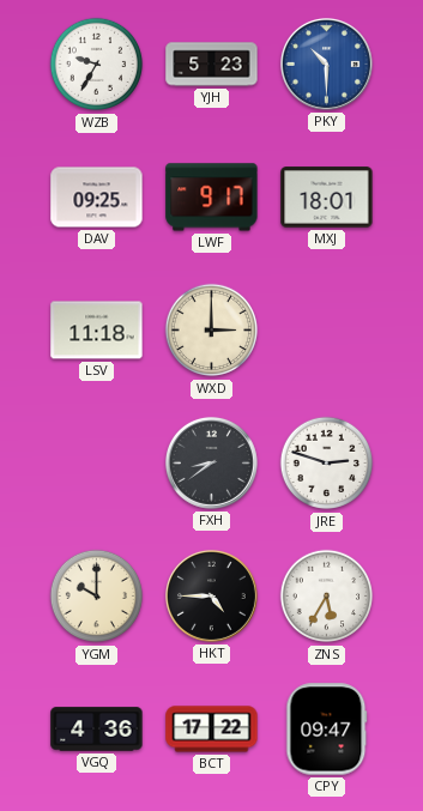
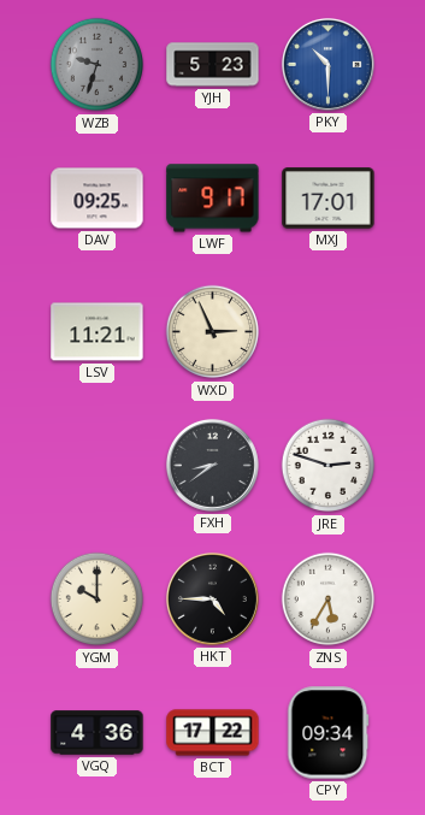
WZB: 9:35 -> 9:33 (98, 65)
WZB dial: white -> grey (98, 65)
MXJ: 18:01 -> 17:01 (329, 199)
LSV: 11:18 -> 11:21 (98, 332)
WXD: 3:00 -> 2:56 (213, 332)
CPY: 09:47 -> 09:34 (329, 733)
